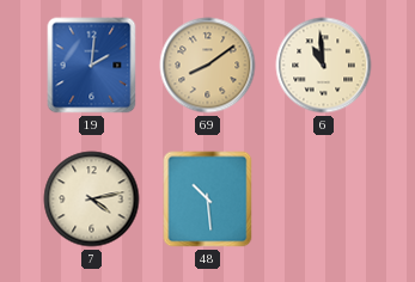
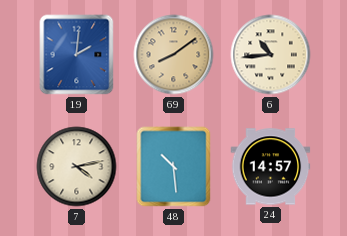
6: 10:59 -> 10:44 (271, 55)
24: none -> 14:57 (271, 167)
